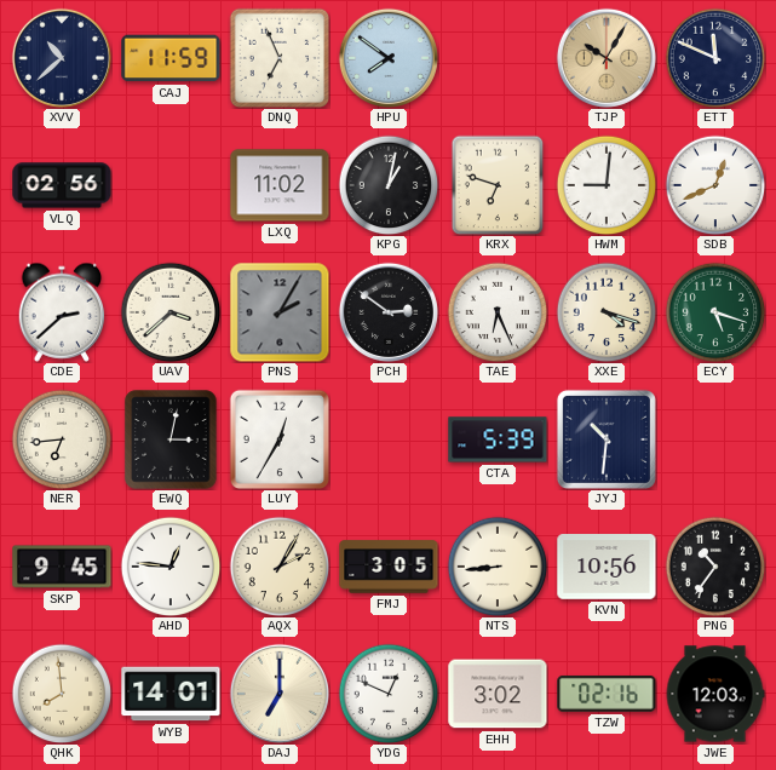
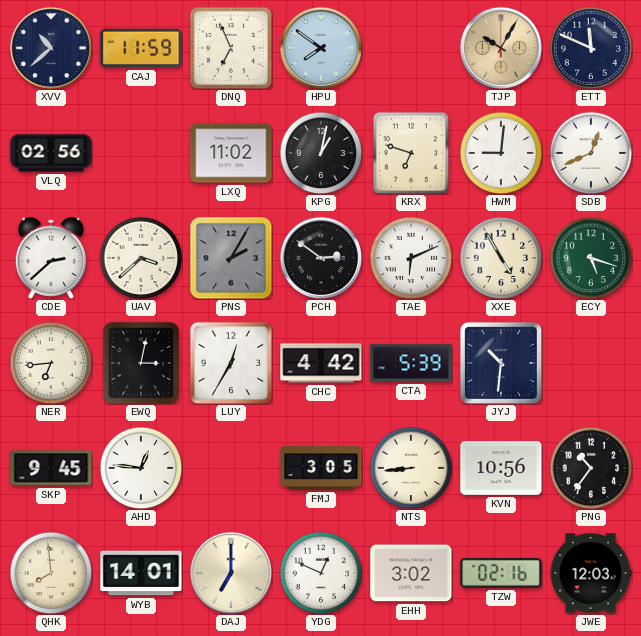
TAE: 6:26 -> 6:11 (411, 258)
XXE: 4:18 -> 4:55 (501, 258)
CHC: none -> 4:42 (321, 363)
AQX: 2:05 -> none (280, 567)
